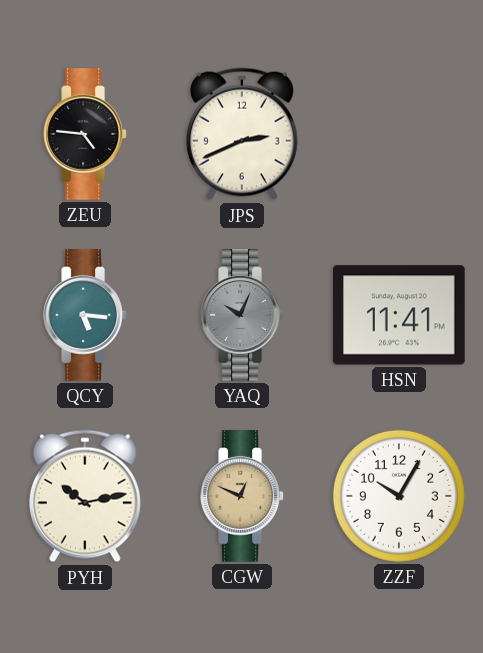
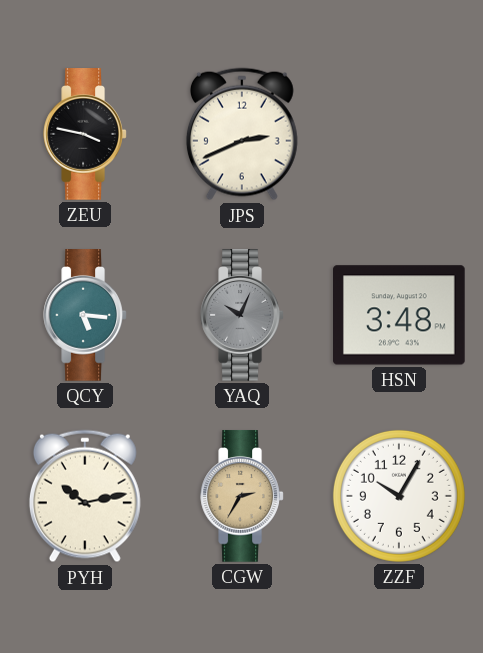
ZEU: 4:46 -> 3:47 (85, 134)
HSN: 11:41 -> 3:48 (400, 315)
CGW: 12:49 -> 2:35 (242, 496)
